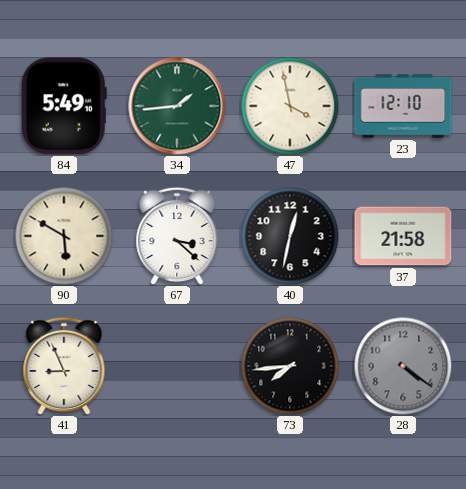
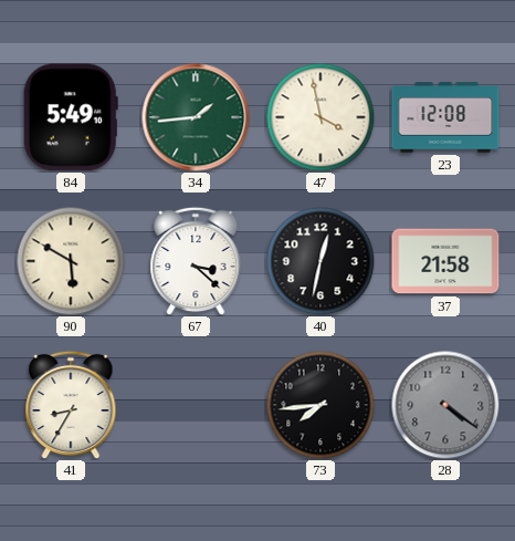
23: 12:10 -> 12:08 (445, 117)
41: 8:56 -> 8:35 (71, 405)
